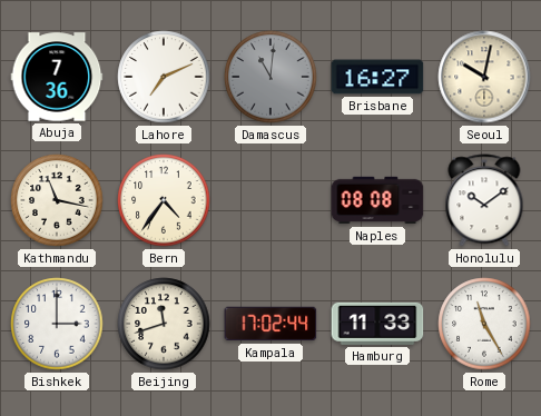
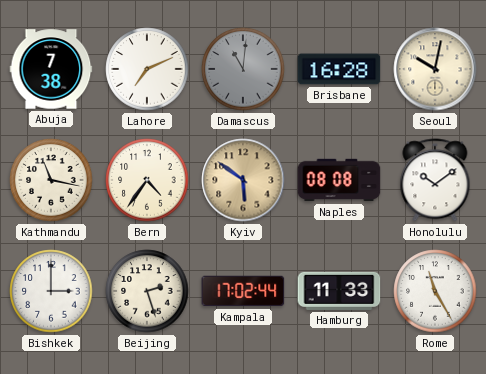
Abuja: 7:36 -> 7:38 (51, 69)
Brisbane: 16:27 -> 16:28 (339, 69)
Kyiv: none -> 5:51 (243, 180)
Beijing: 11:42 -> 2:27 (147, 291)
